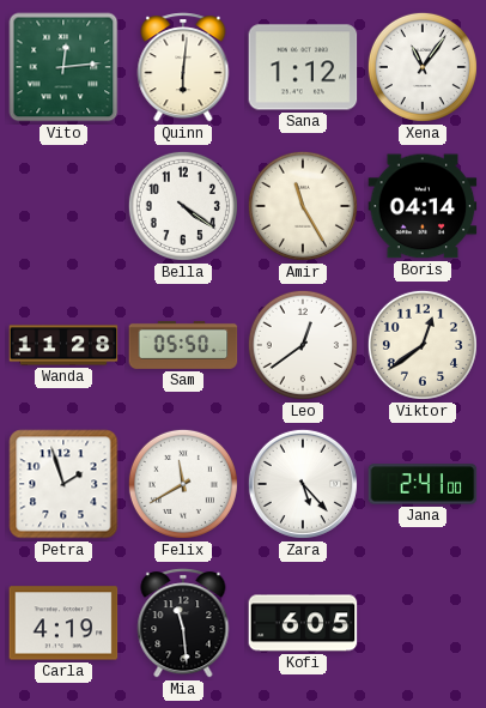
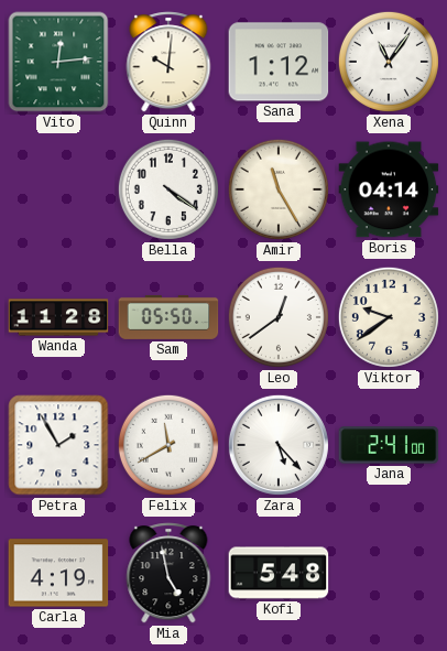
Quinn: 6:01 -> 10:01 (168, 62)
Viktor: 12:39 -> 9:39 (389, 317)
Petra: 1:57 -> 1:55 (58, 445)
Mia: 11:29 -> 4:58 (168, 573)
Kofi: 6:05 -> 5:48 (279, 573)
